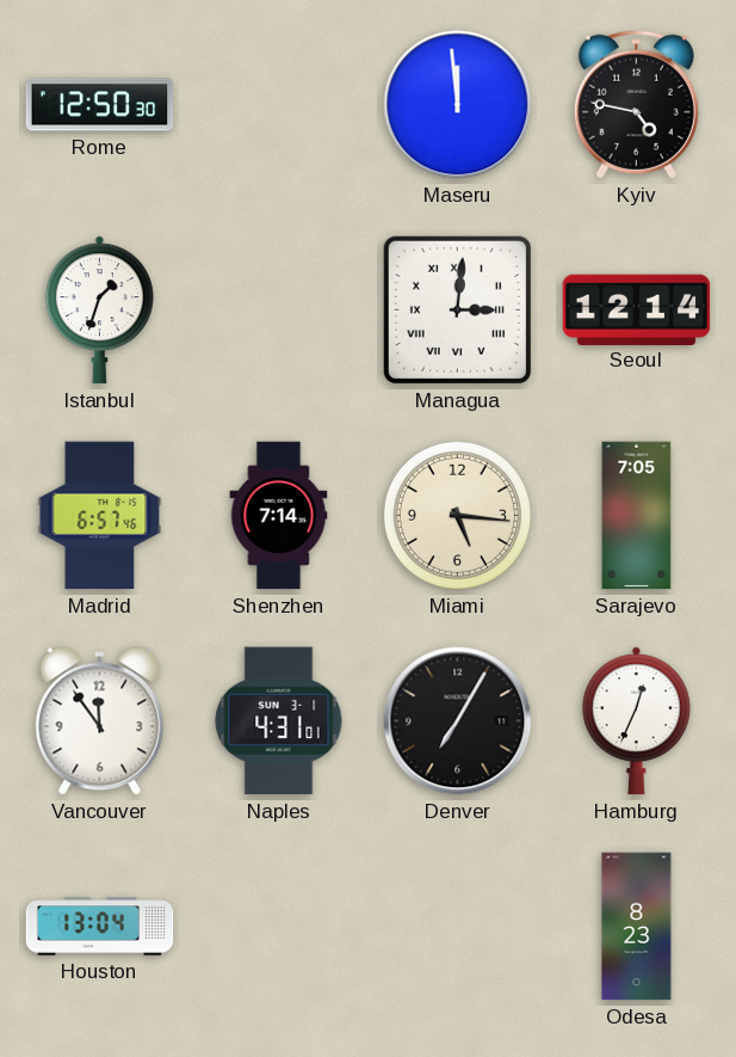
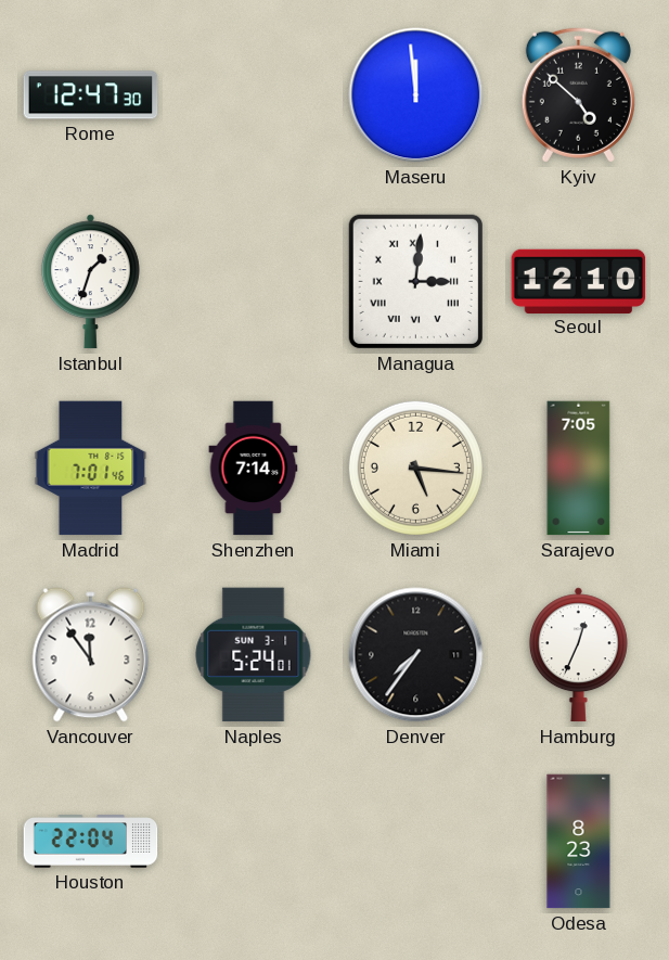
Rome: 12:50 -> 12:47 (91, 95)
Kyiv: 4:47 -> 4:52 (578, 94)
Seoul: 12:14 -> 12:10 (579, 281)
Madrid: 6:57 -> 7:01 (91, 469)
Naples: 4:31 -> 5:24 (254, 655)
Denver: 7:05 -> 7:36 (416, 655)
Houston: 13:04 -> 22:04 (91, 842)
